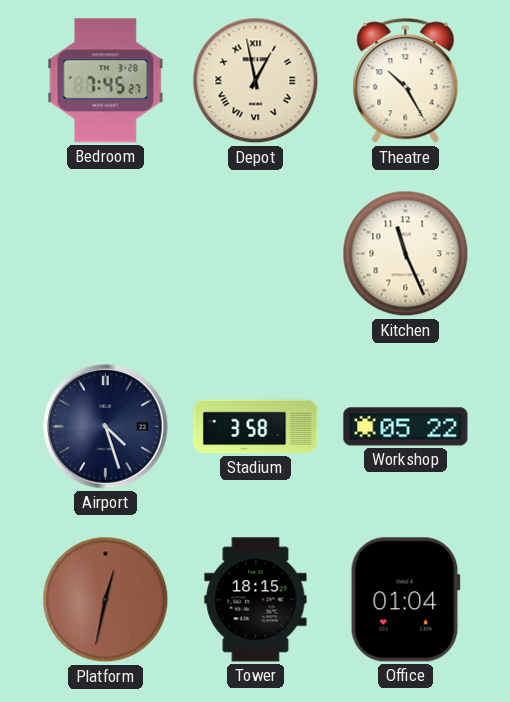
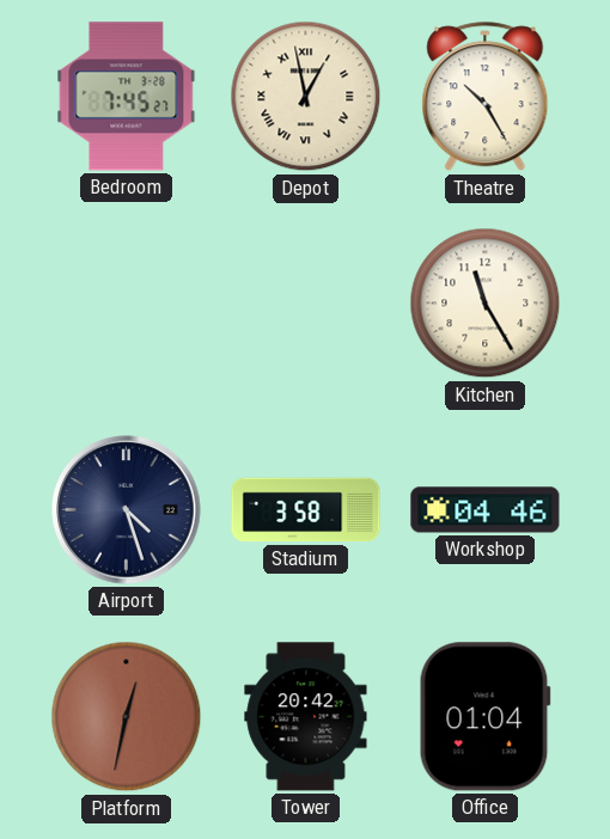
Kitchen: 11:26 -> 11:25 (486, 304)
Workshop: 05:22 -> 04:46 (486, 510)
Tower: 18:15 -> 20:42 (306, 717)
